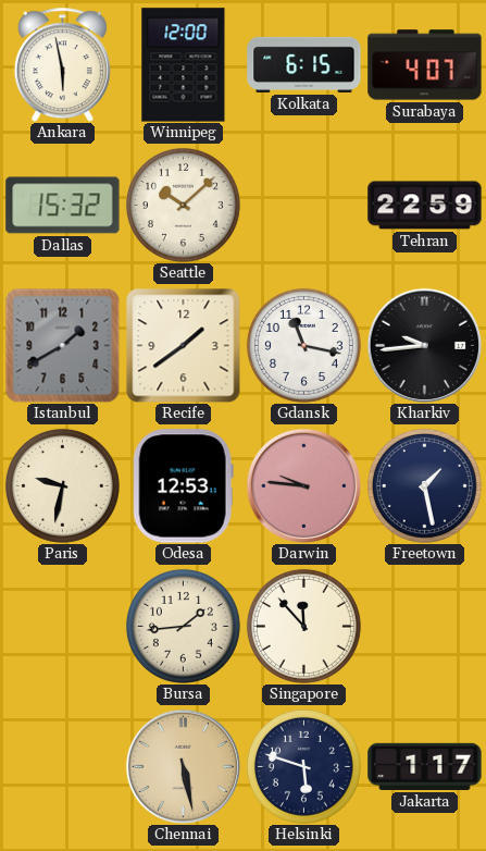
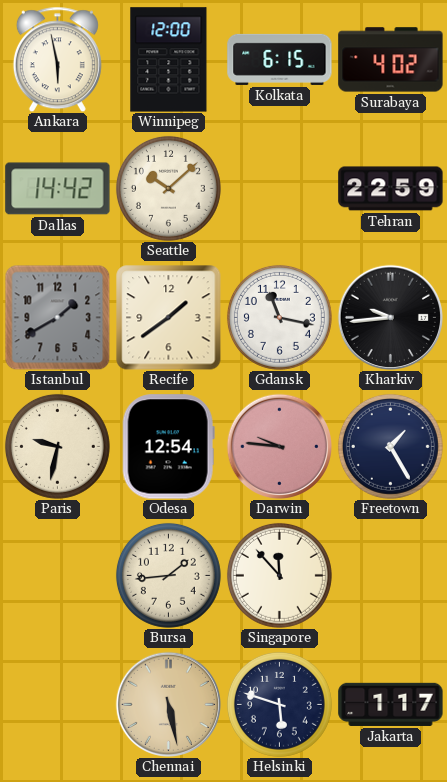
Surabaya: 4:07 -> 4:02 (391, 60)
Dallas: 15:32 -> 14:42 (58, 189)
Odesa: 12:53 -> 12:54 (168, 447)
Freetown: 1:28 -> 1:25 (390, 446)
